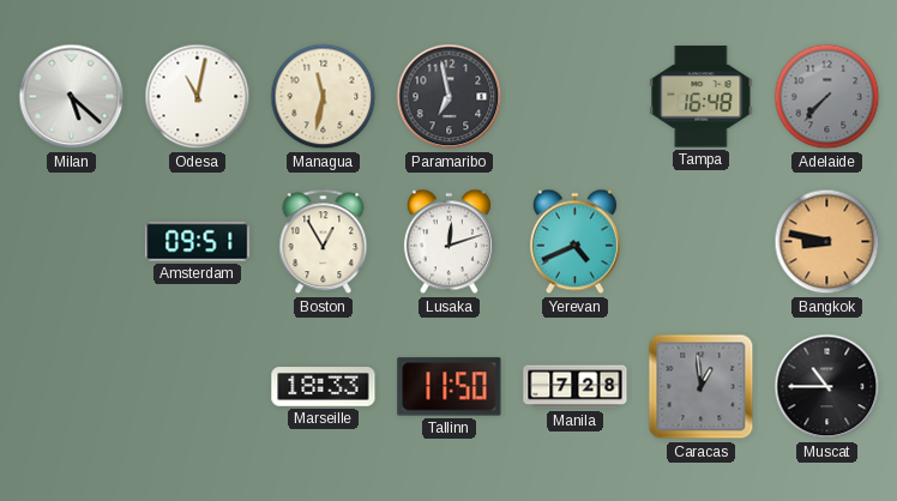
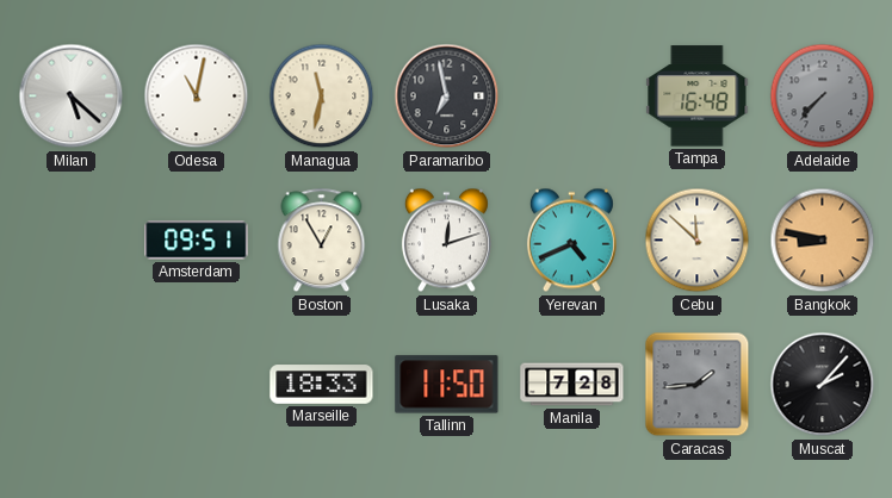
Cebu: none -> 11:52 (698, 241)
Caracas: 12:59 -> 1:44 (698, 385)
Muscat: 10:45 -> 2:07 (823, 385)
